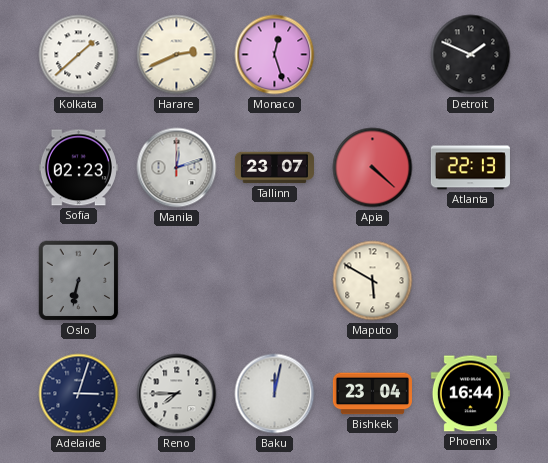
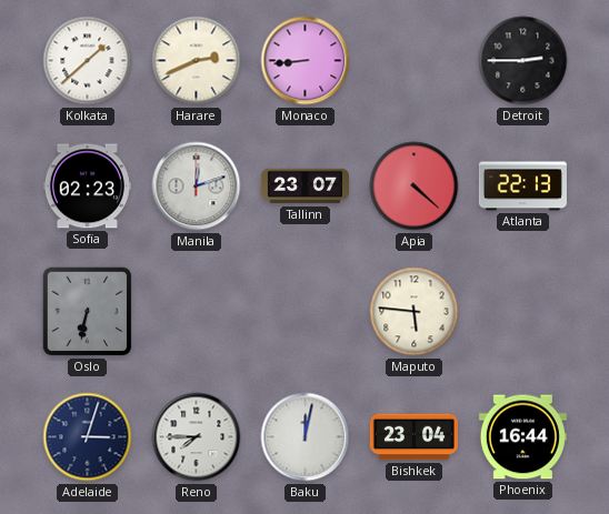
Monaco: 12:27 -> 8:44 (306, 61)
Detroit: 1:49 -> 2:45 (523, 61)
Maputo: 5:50 -> 5:46 (415, 312)
